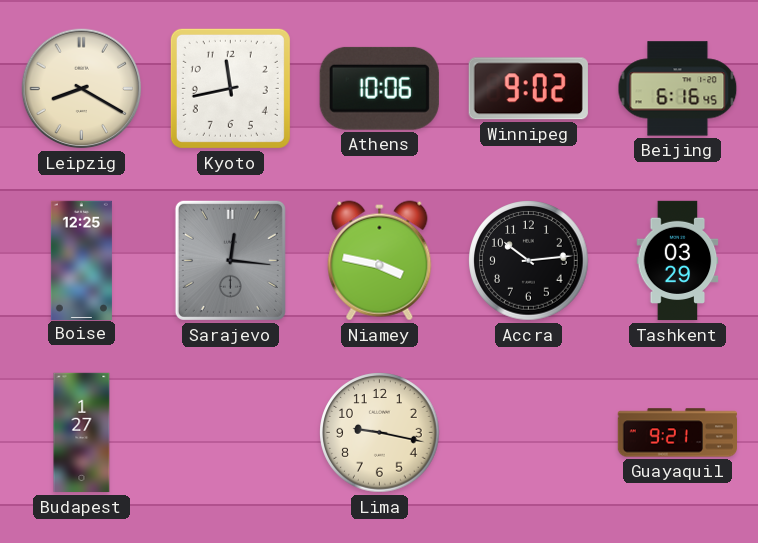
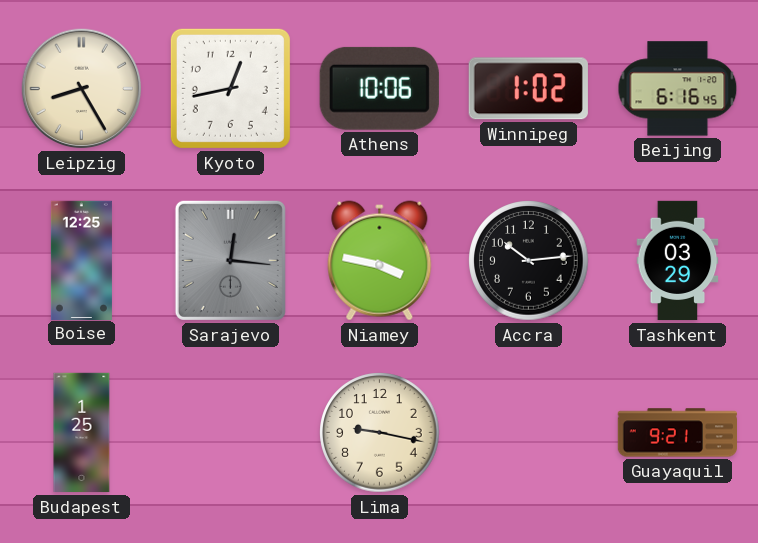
Leipzig: 8:20 -> 8:25 (82, 89)
Kyoto: 11:43 -> 12:43 (230, 88)
Winnipeg: 9:02 -> 1:02 (528, 89)
Budapest: 1:27 -> 1:25 (82, 433)
